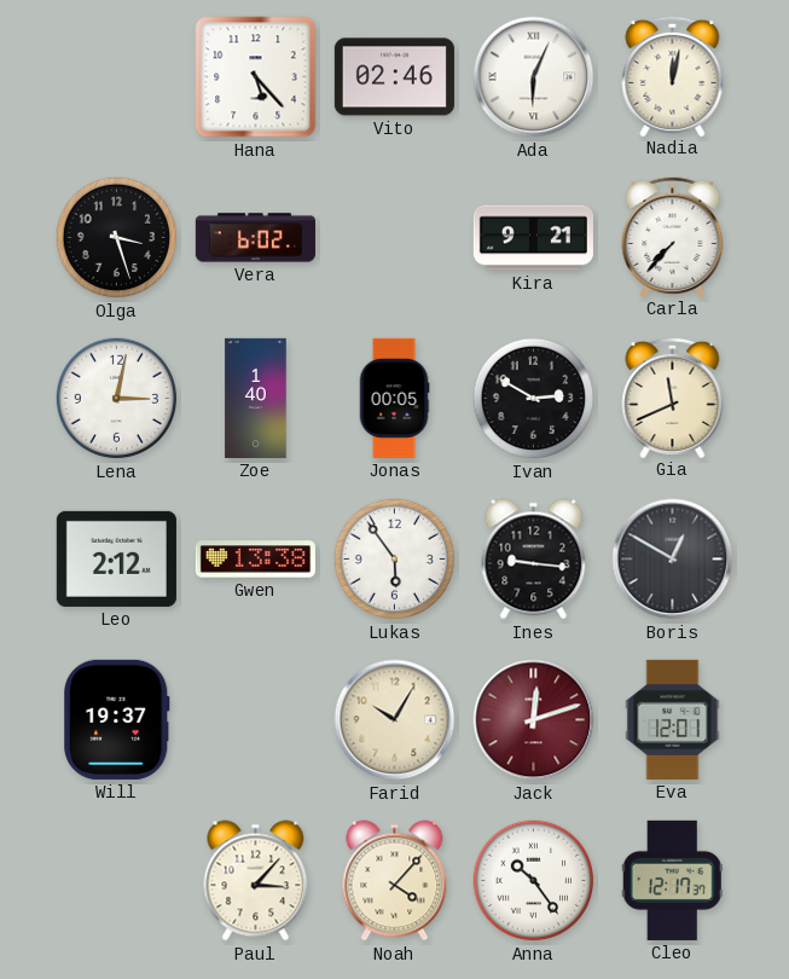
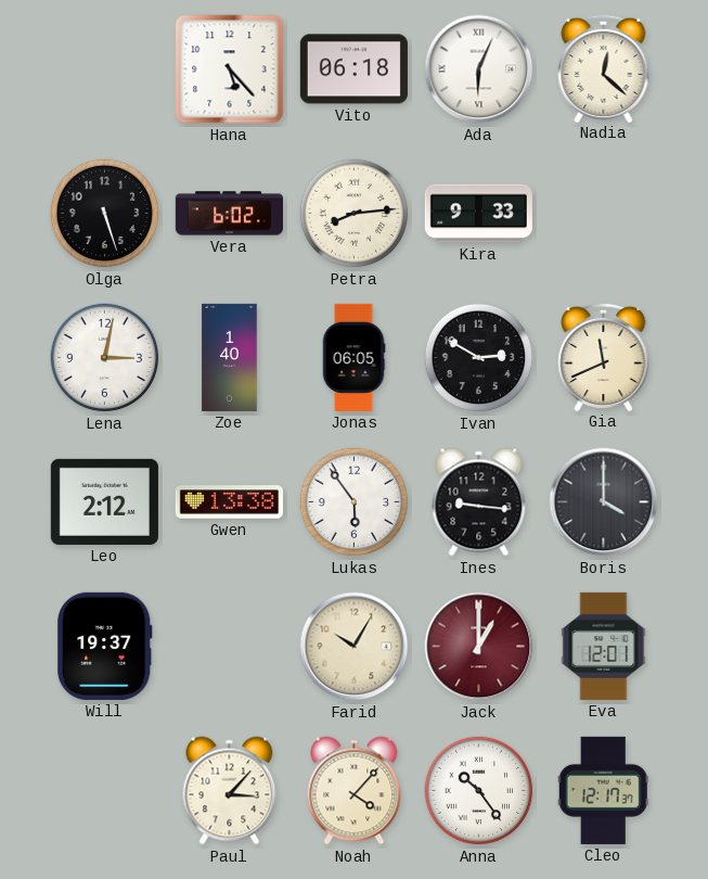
Vito: 02:46 -> 06:18 (353, 69)
Nadia: 12:02 -> 12:22 (604, 67)
Olga: 3:27 -> 5:27 (105, 214)
Petra: none -> 8:14 (355, 214)
Kira: 9:21 -> 9:33 (478, 214)
Carla: 7:37 -> none (673, 236)
Jonas: 00:05 -> 06:05 (353, 357)
Boris: 12:50 -> 4:00 (604, 502)
Jack: 12:12 -> 1:00 (479, 647)
